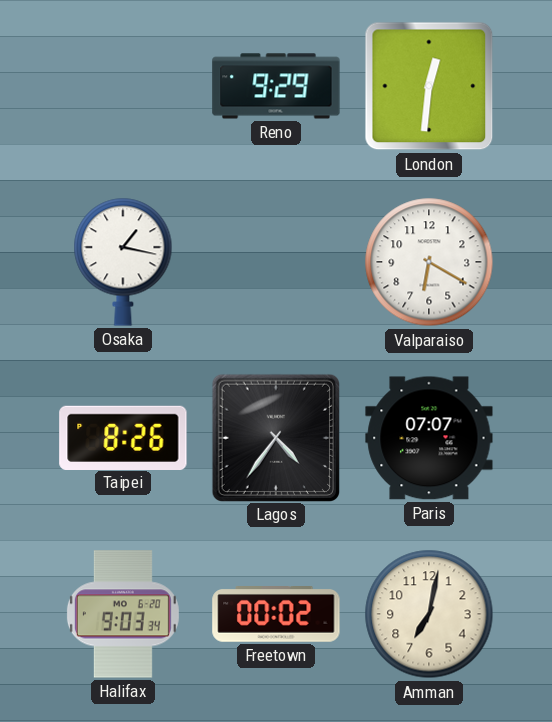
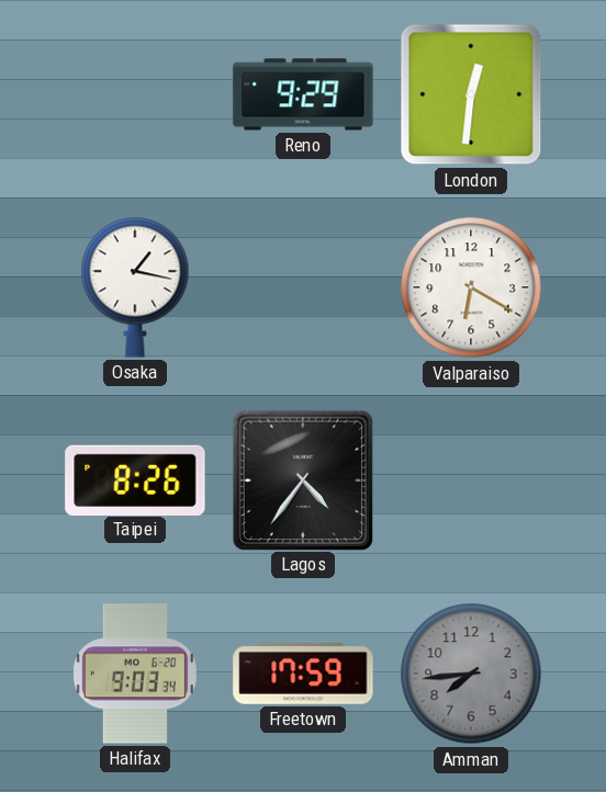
Paris: 07:07 -> none (429, 438)
Freetown: 00:02 -> 17:59 (303, 675)
Amman: 7:02 -> 7:44 (471, 674)
Amman dial: cream -> grey (471, 674)
